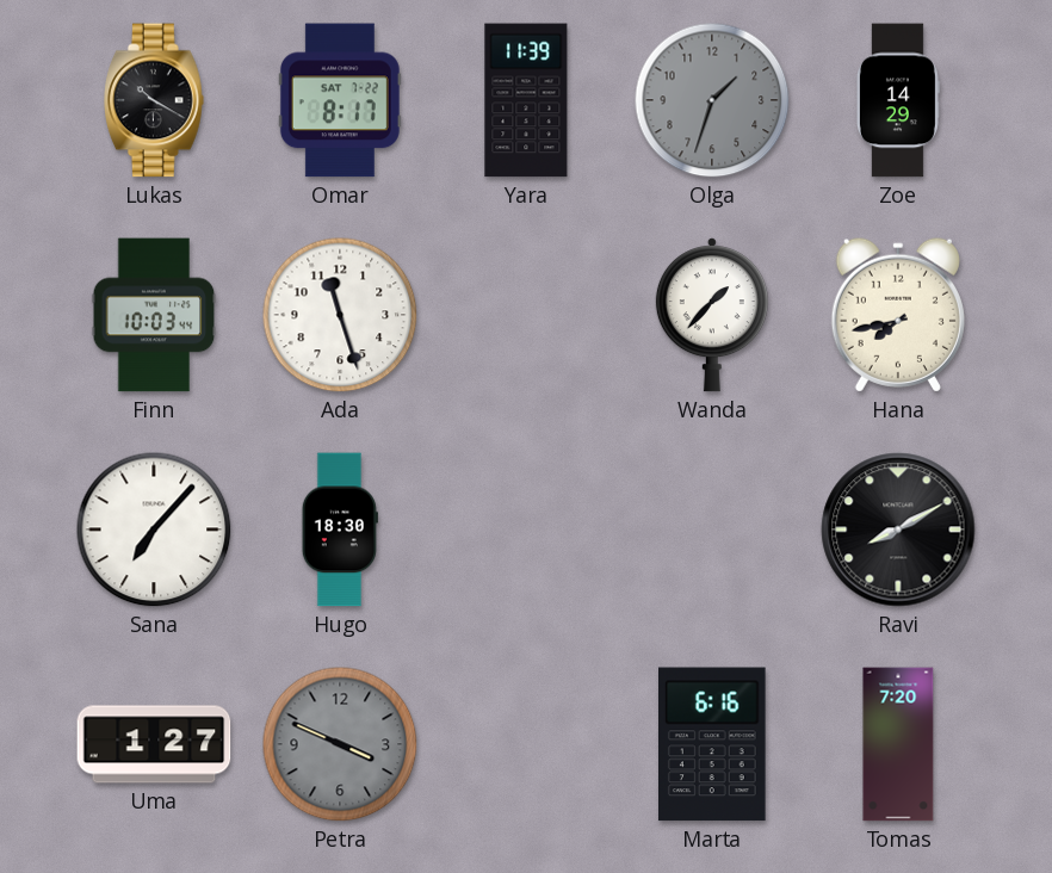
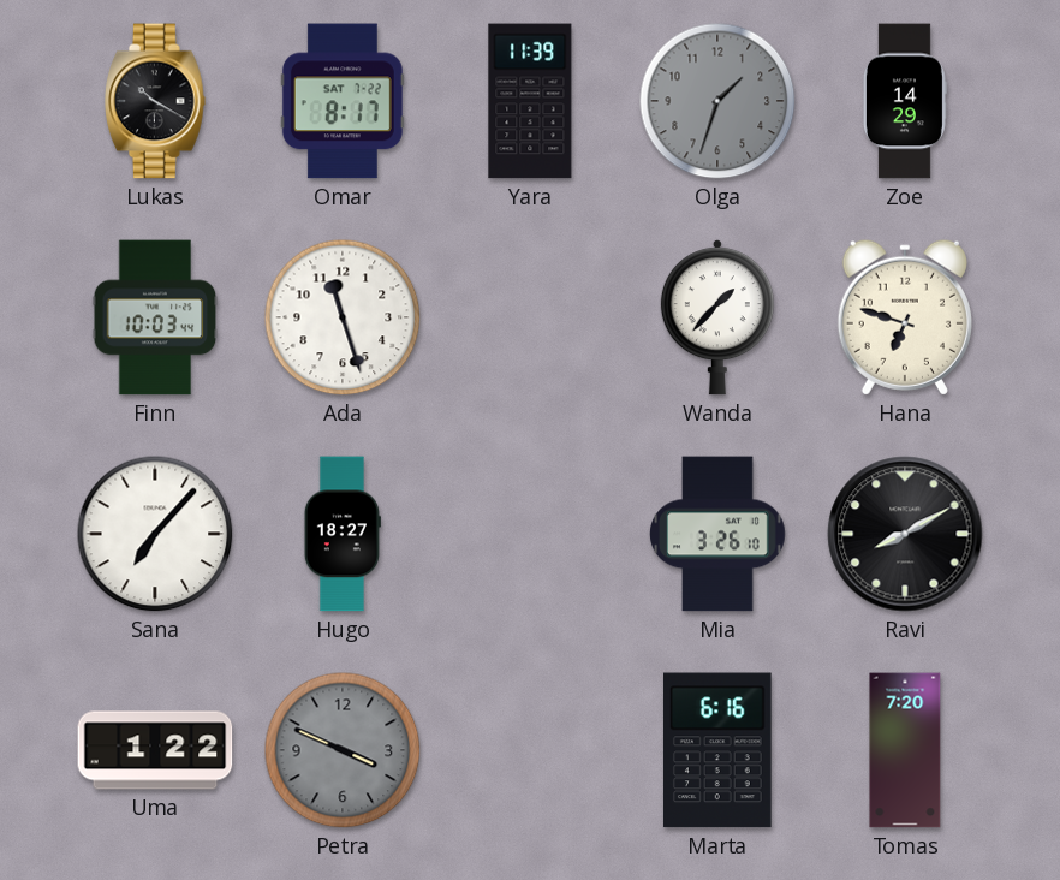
Hana: 7:43 -> 6:48 (905, 317)
Hugo: 18:30 -> 18:27 (343, 534)
Mia: none -> 3:26 (717, 534)
Uma: 1:27 -> 1:22 (155, 750)
